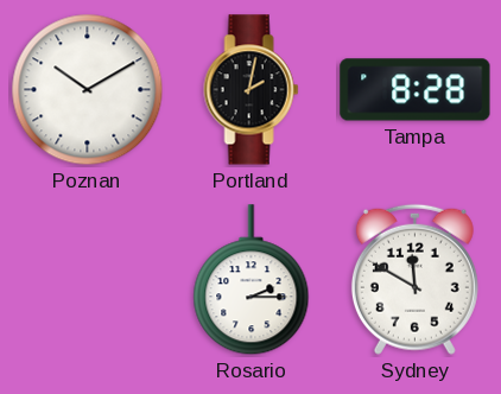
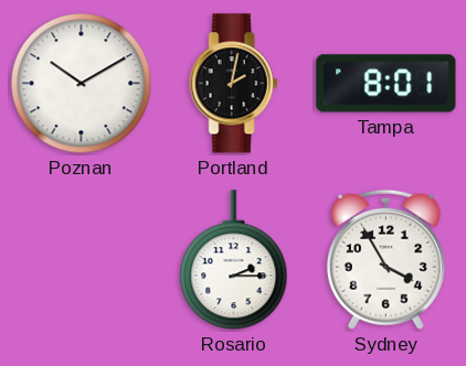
Tampa: 8:28 -> 8:01 (386, 84)
Sydney: 11:50 -> 3:55 (385, 259)
